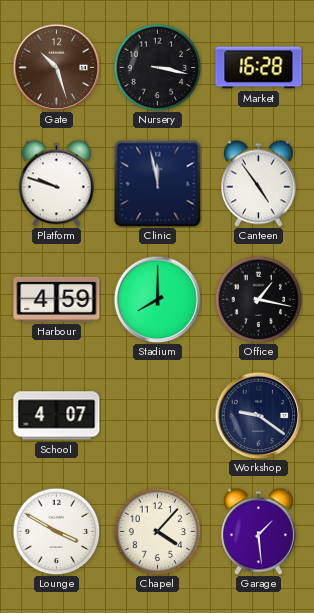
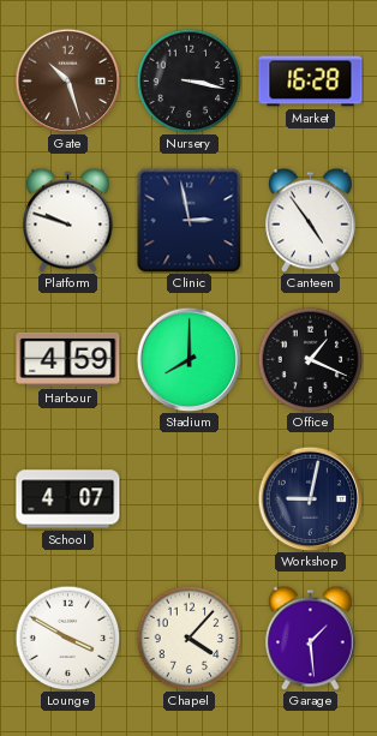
Clinic: 11:58 -> 2:58 (188, 220)
Office: 1:17 -> 1:19 (310, 359)
Workshop: 9:21 -> 9:02 (310, 498)
